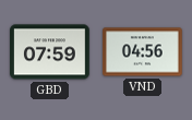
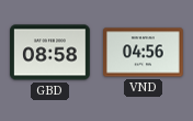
GBD: 07:59 -> 08:58 (50, 53)
